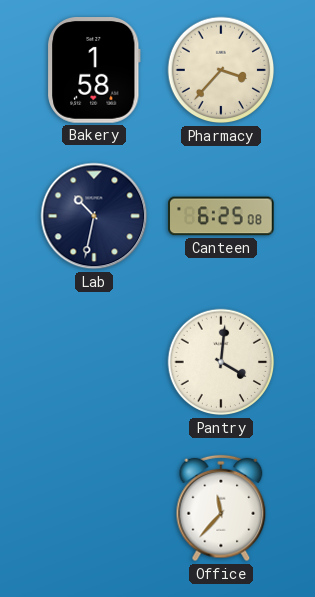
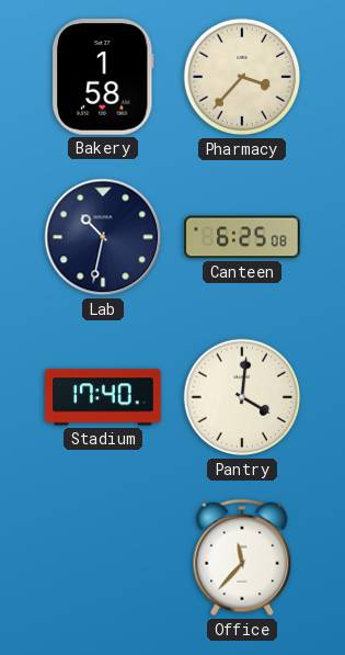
Stadium: none -> 17:40 (103, 397)
